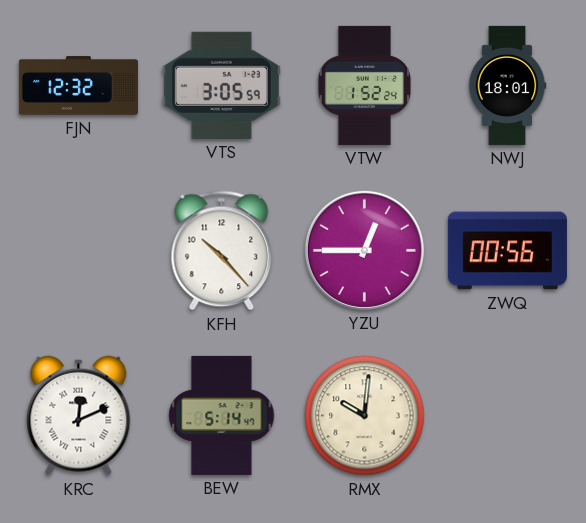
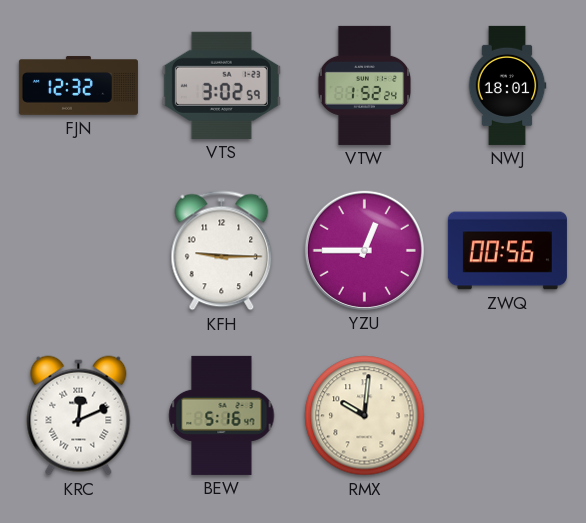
VTS: 3:05 -> 3:02 (221, 85)
KFH: 10:23 -> 9:15 (222, 251)
BEW: 5:14 -> 5:16 (222, 415)
